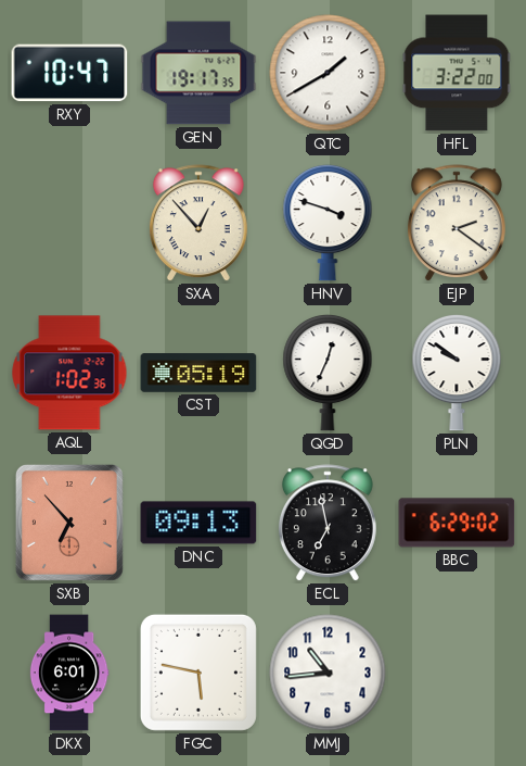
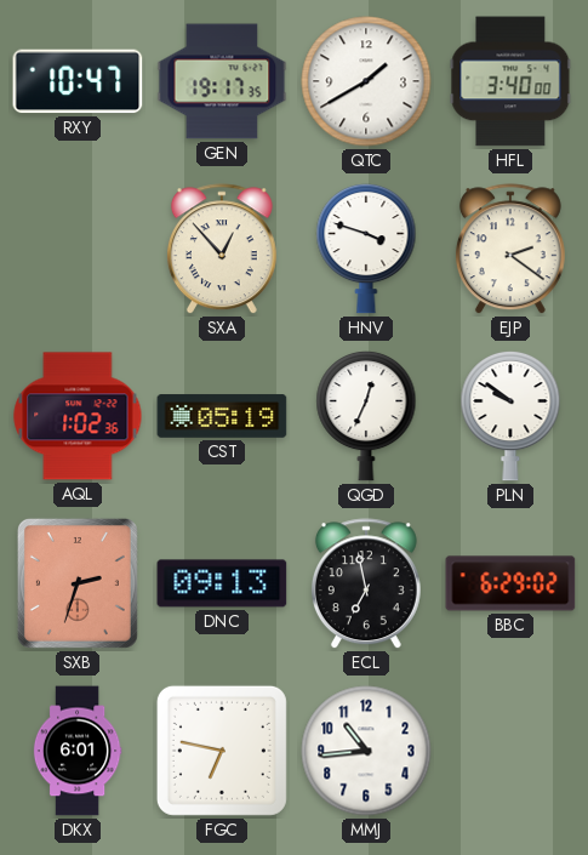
HFL: 3:22 -> 3:40 (510, 81)
SXB: 6:53 -> 2:33 (78, 583)
FGC: 5:47 -> 6:47 (222, 751)
